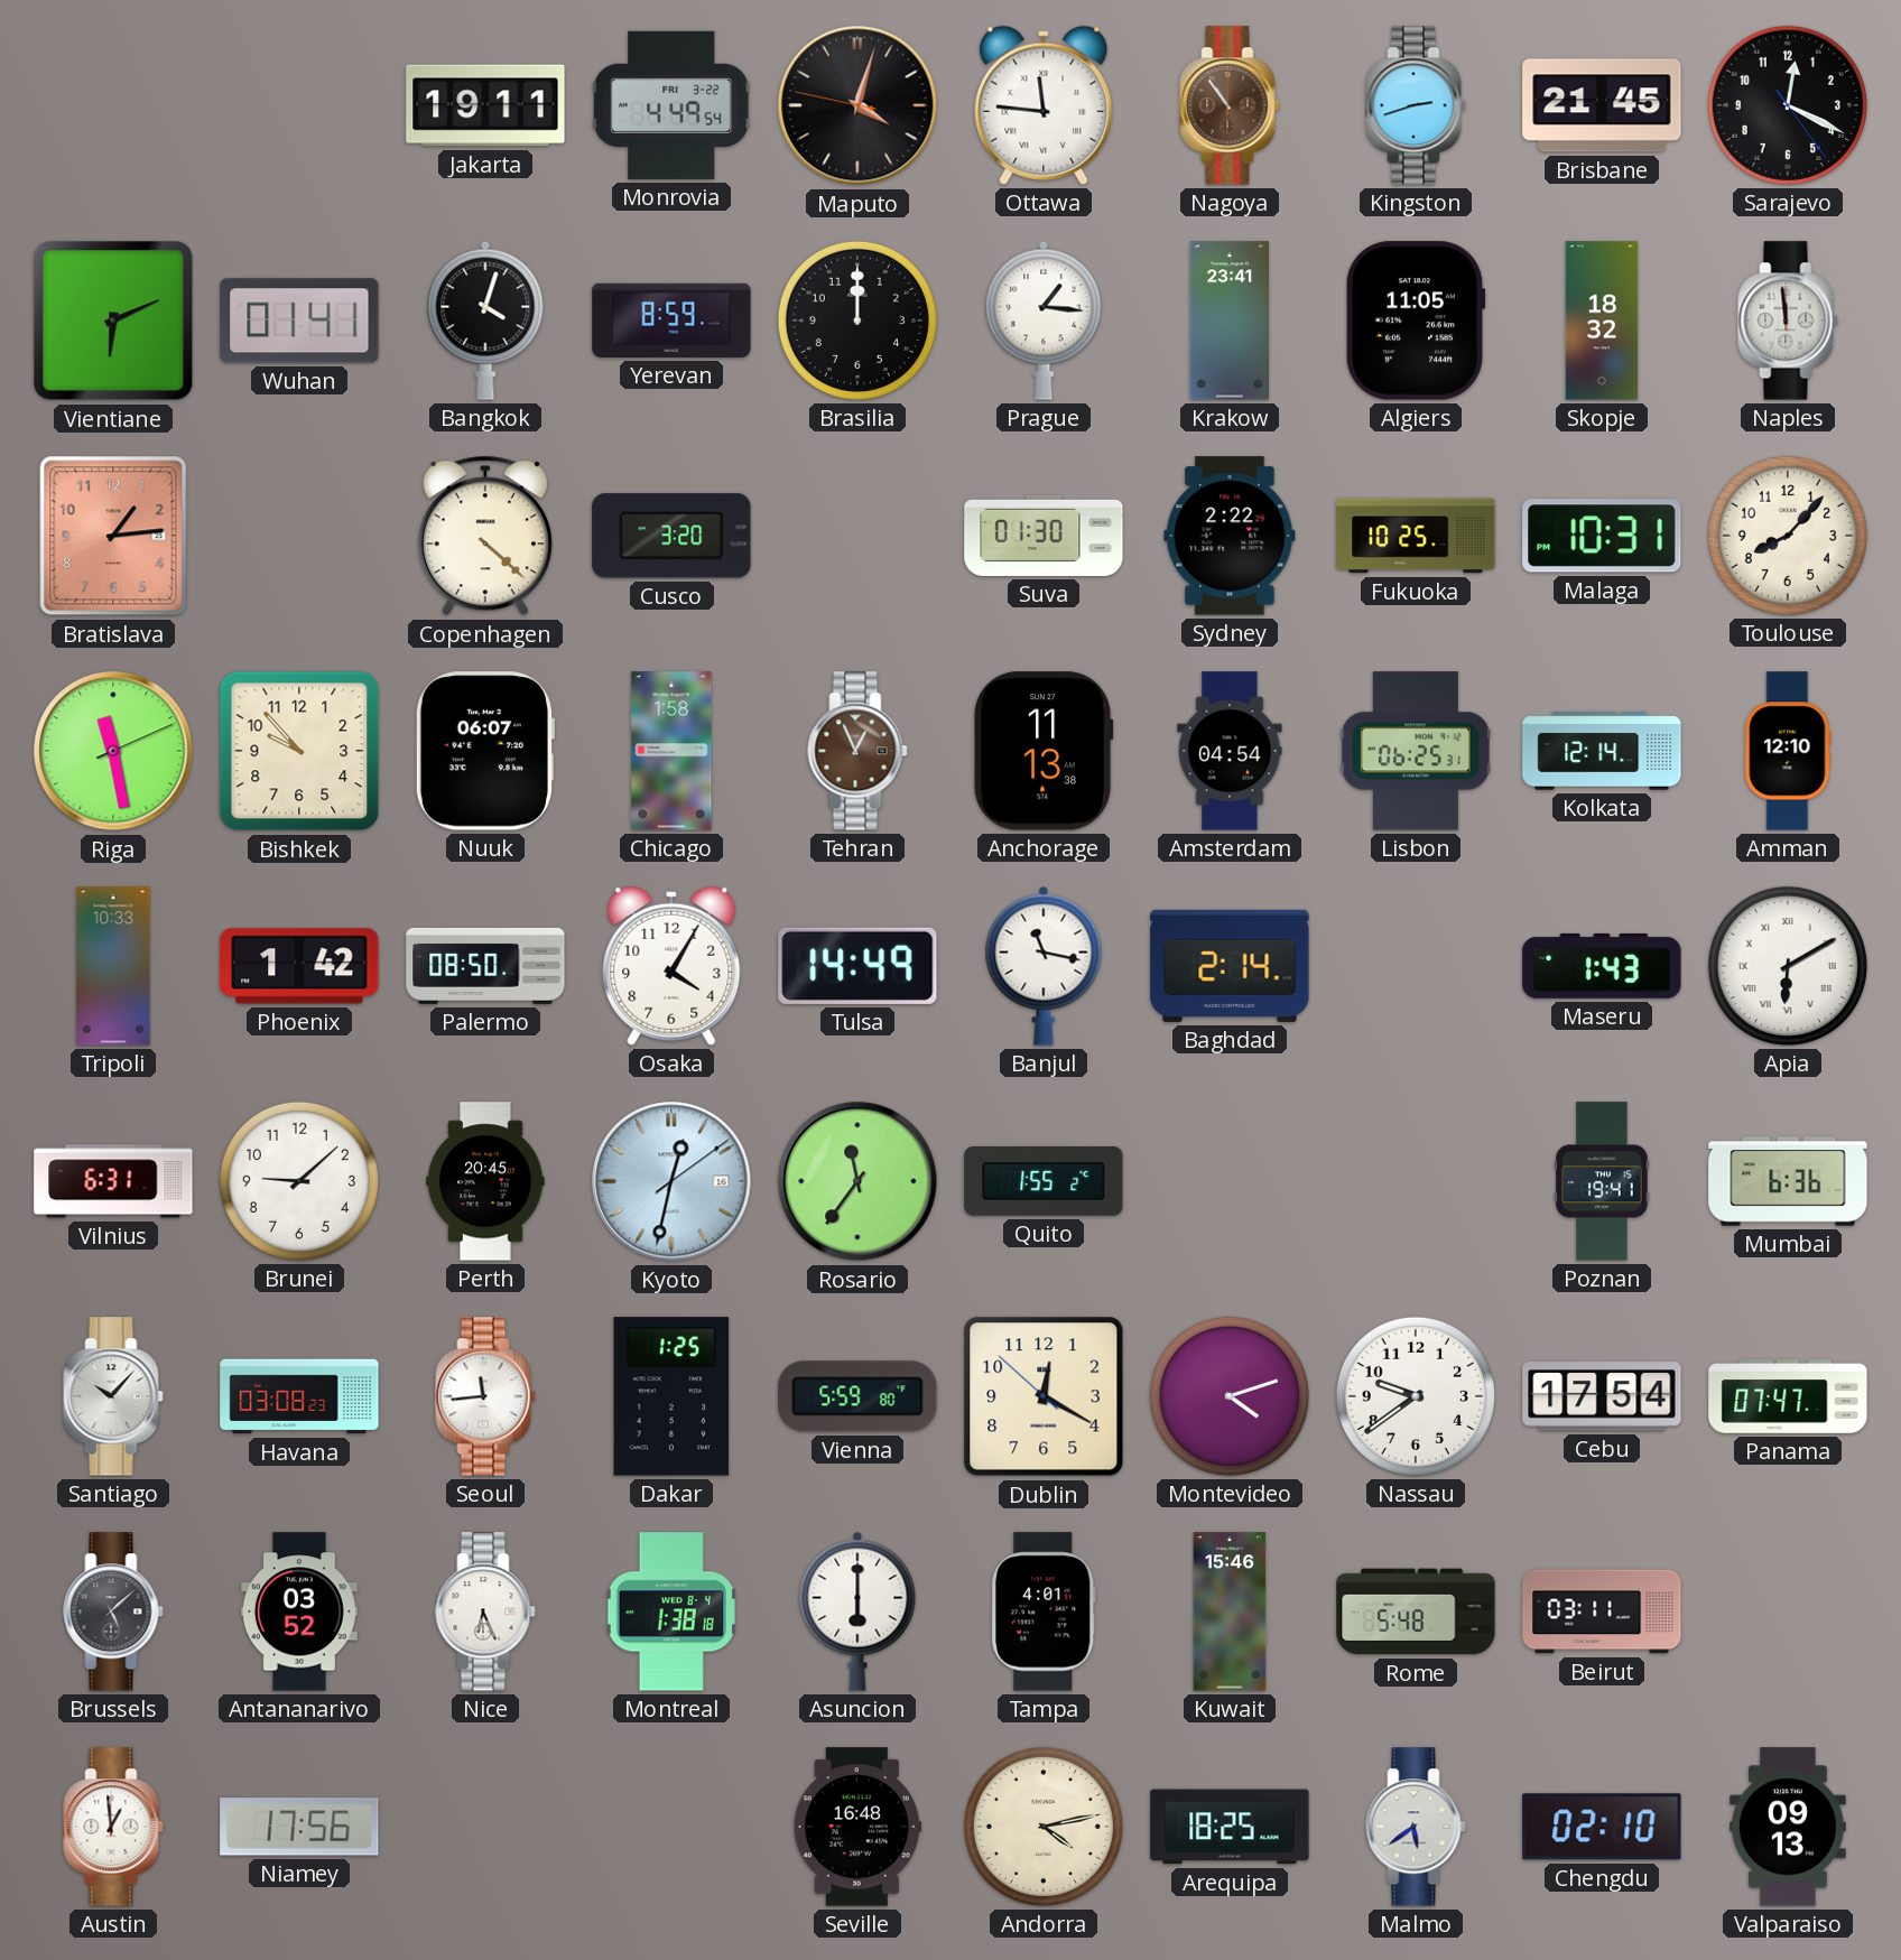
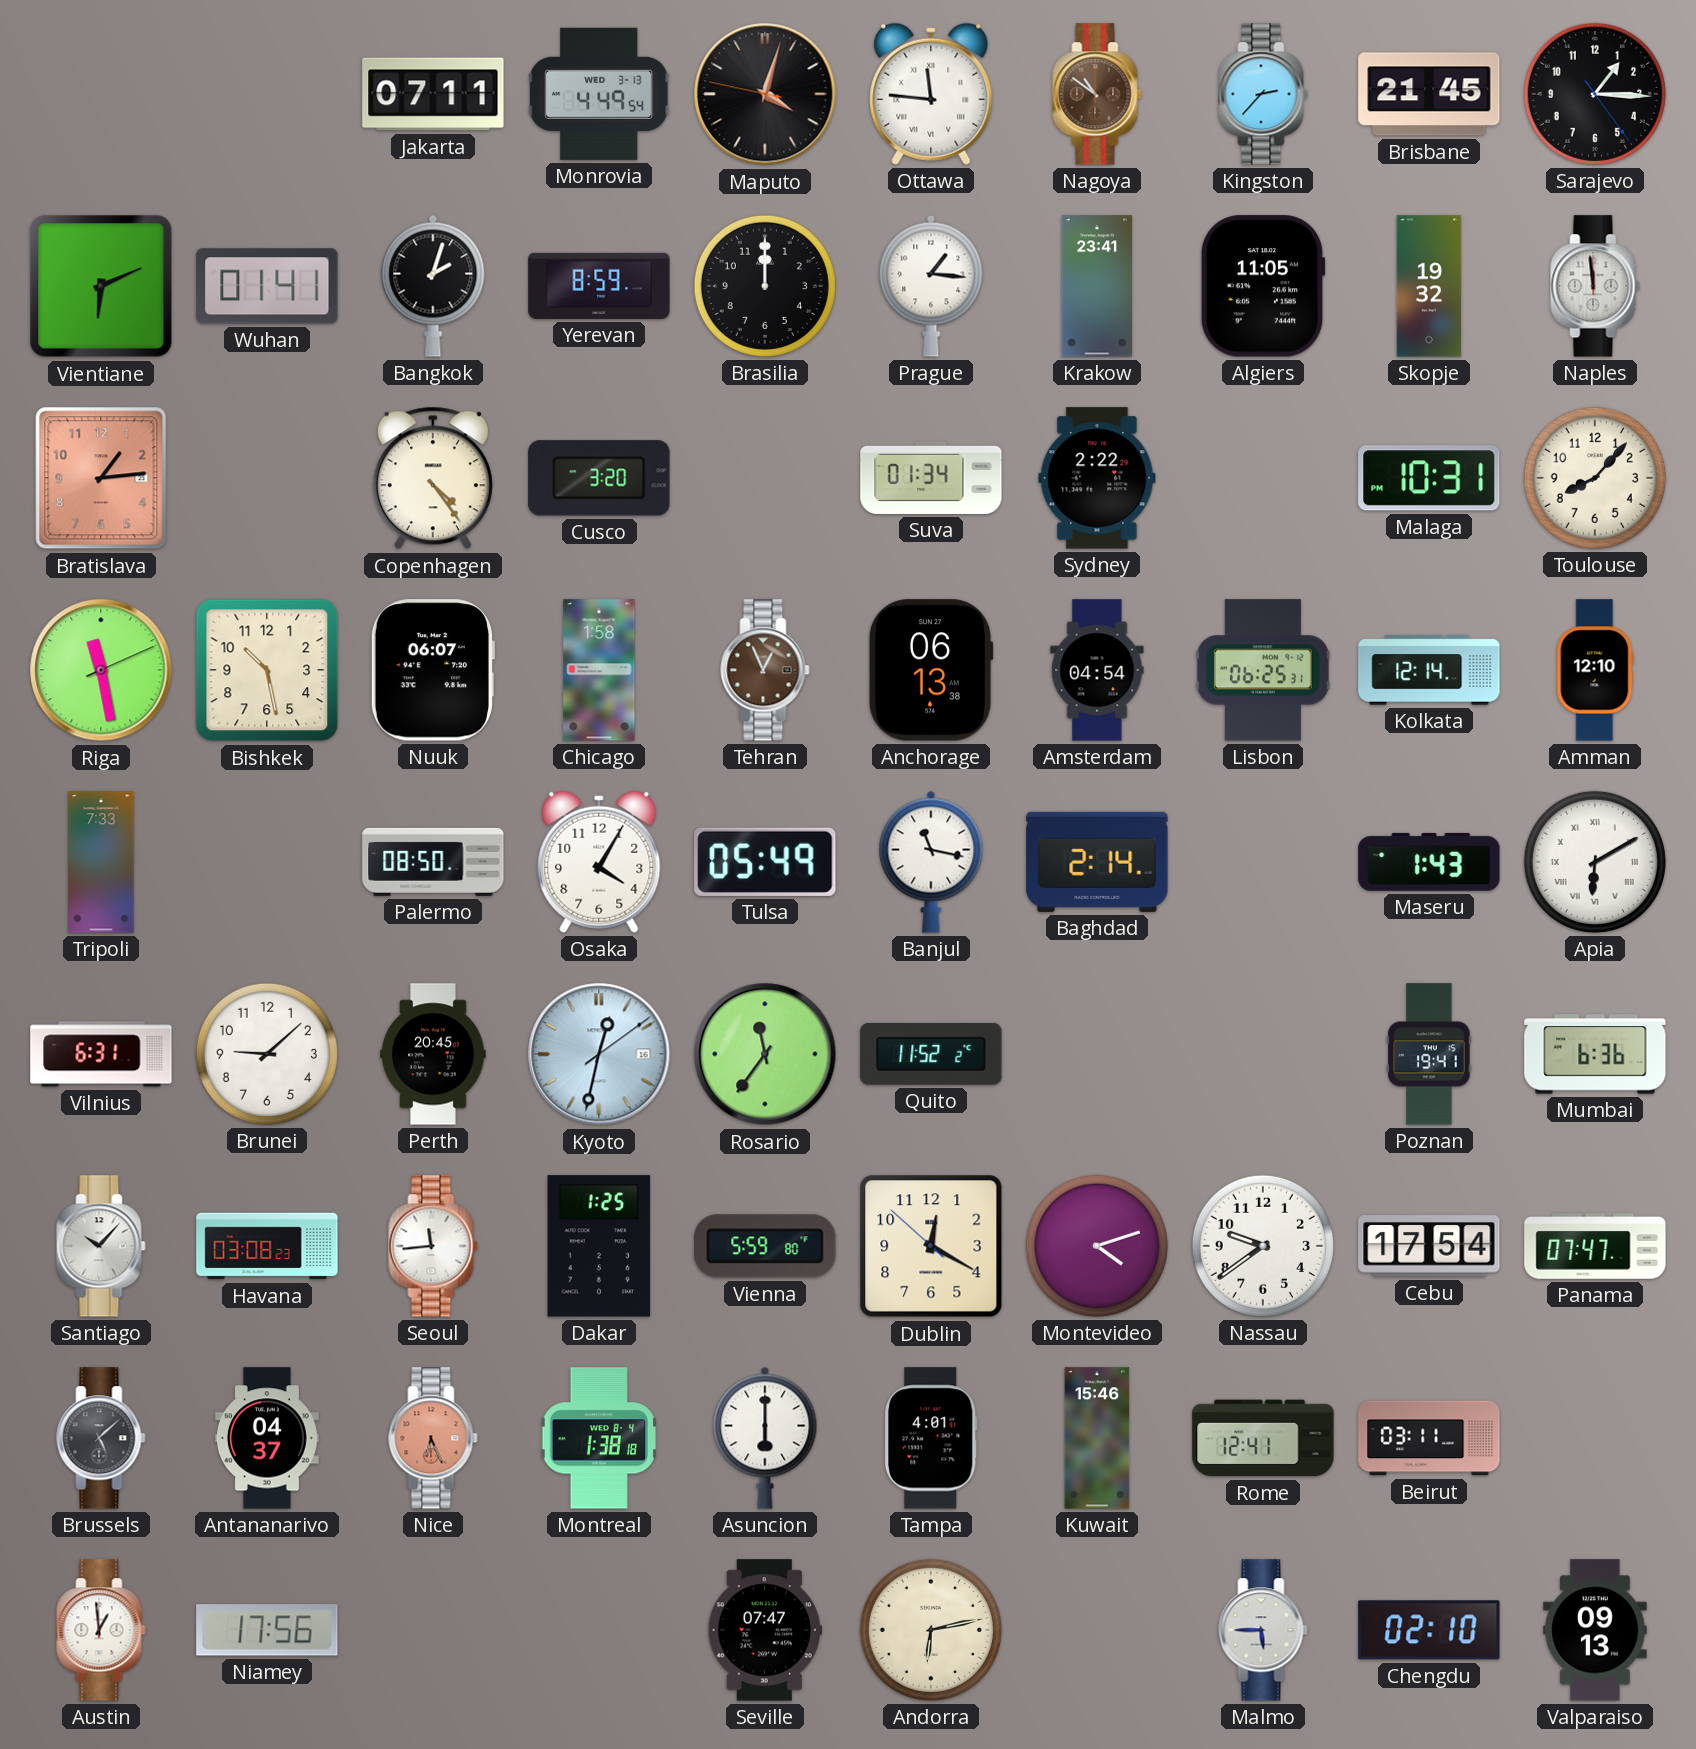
Jakarta: 19:11 -> 07:11 (433, 94)
Monrovia date: FRI 3-22 -> WED 3-13 (600, 94)
Nagoya: 10:54 -> 10:51 (1097, 94)
Kingston: 2:42 -> 2:37 (1263, 94)
Sarajevo: 12:19 -> 1:15 (1595, 94)
Bangkok: 4:03 -> 2:03 (433, 286)
Skopje: 18:32 -> 19:32 (1429, 286)
Copenhagen: 4:22 -> 4:24 (433, 478)
Suva: 01:30 -> 01:34 (931, 478)
Fukuoka: 10:25 -> none (1416, 536)
Bishkek: 9:53 -> 10:28 (267, 670)
Anchorage: 11:13 -> 06:13 (931, 670)
Tripoli: 10:33 -> 7:33 (101, 862)
Phoenix: 1:42 -> none (299, 966)
Tulsa: 14:49 -> 05:49 (765, 862)
Quito: 1:55 -> 11:52 (931, 1054)
Antananarivo: 03:52 -> 04:37 (267, 1438)
Nice dial: white -> salmon (433, 1438)
Rome: 5:48 -> 12:41 (1263, 1438)
Seville: 16:48 -> 07:47 (765, 1630)
Andorra: 4:13 -> 6:13 (931, 1630)
Arequipa: 18:25 -> none (1230, 1827)
Malmo: 5:39 -> 5:45 (1263, 1630)
